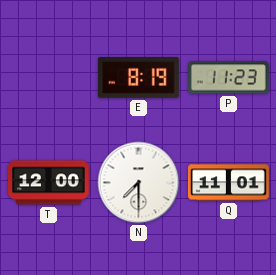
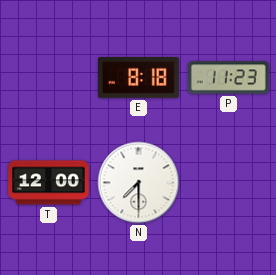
E: 8:19 -> 8:18 (139, 78)
Q: 11:01 -> none (229, 183)
